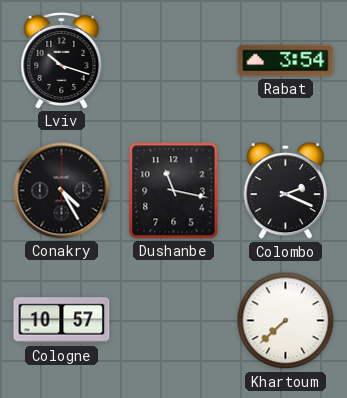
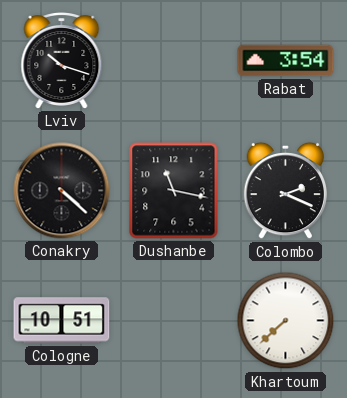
Conakry: 4:25 -> 4:22 (62, 191)
Cologne: 10:57 -> 10:51 (62, 321)
